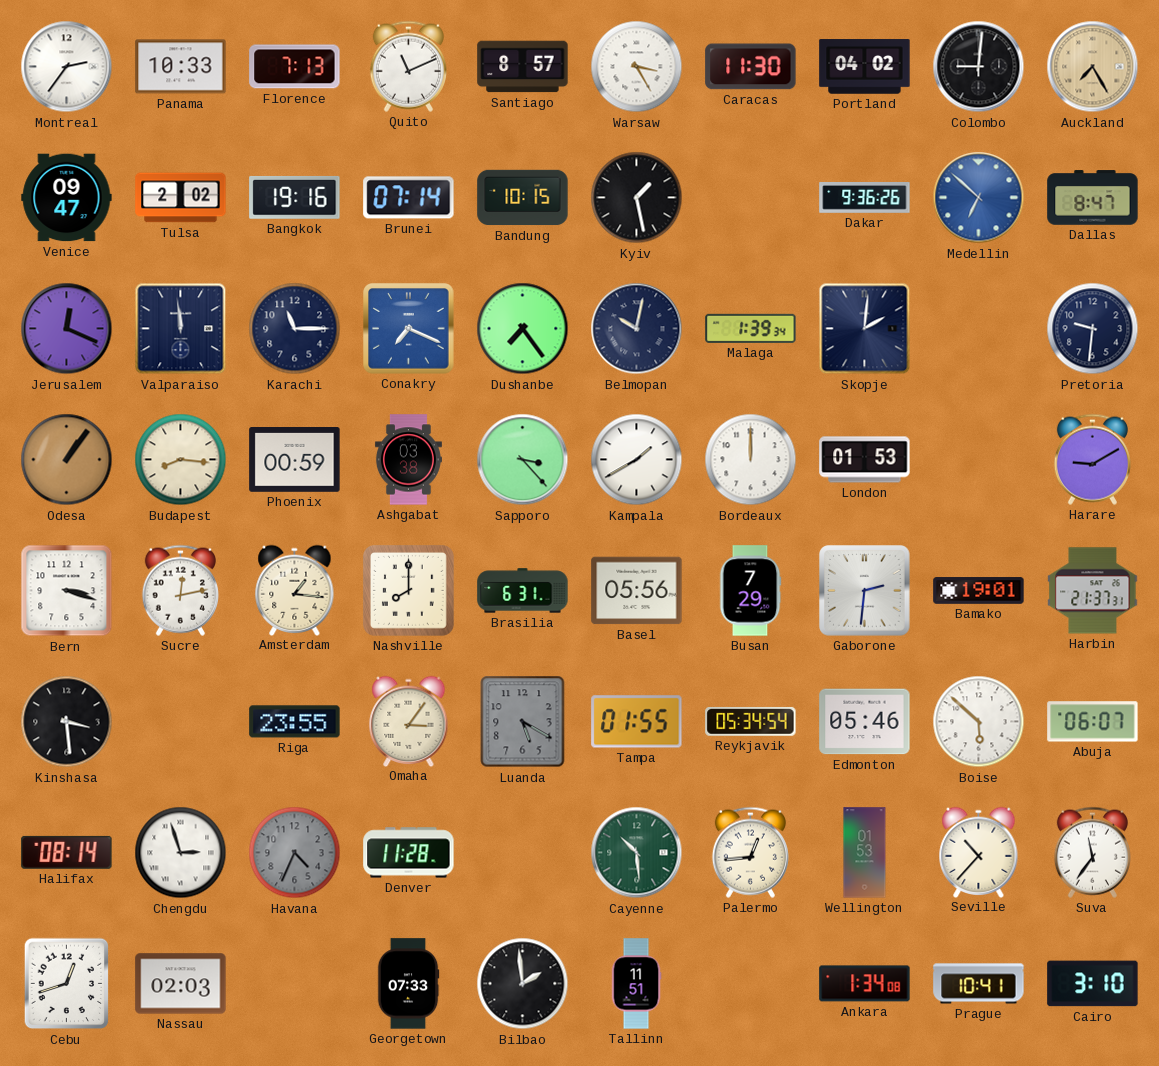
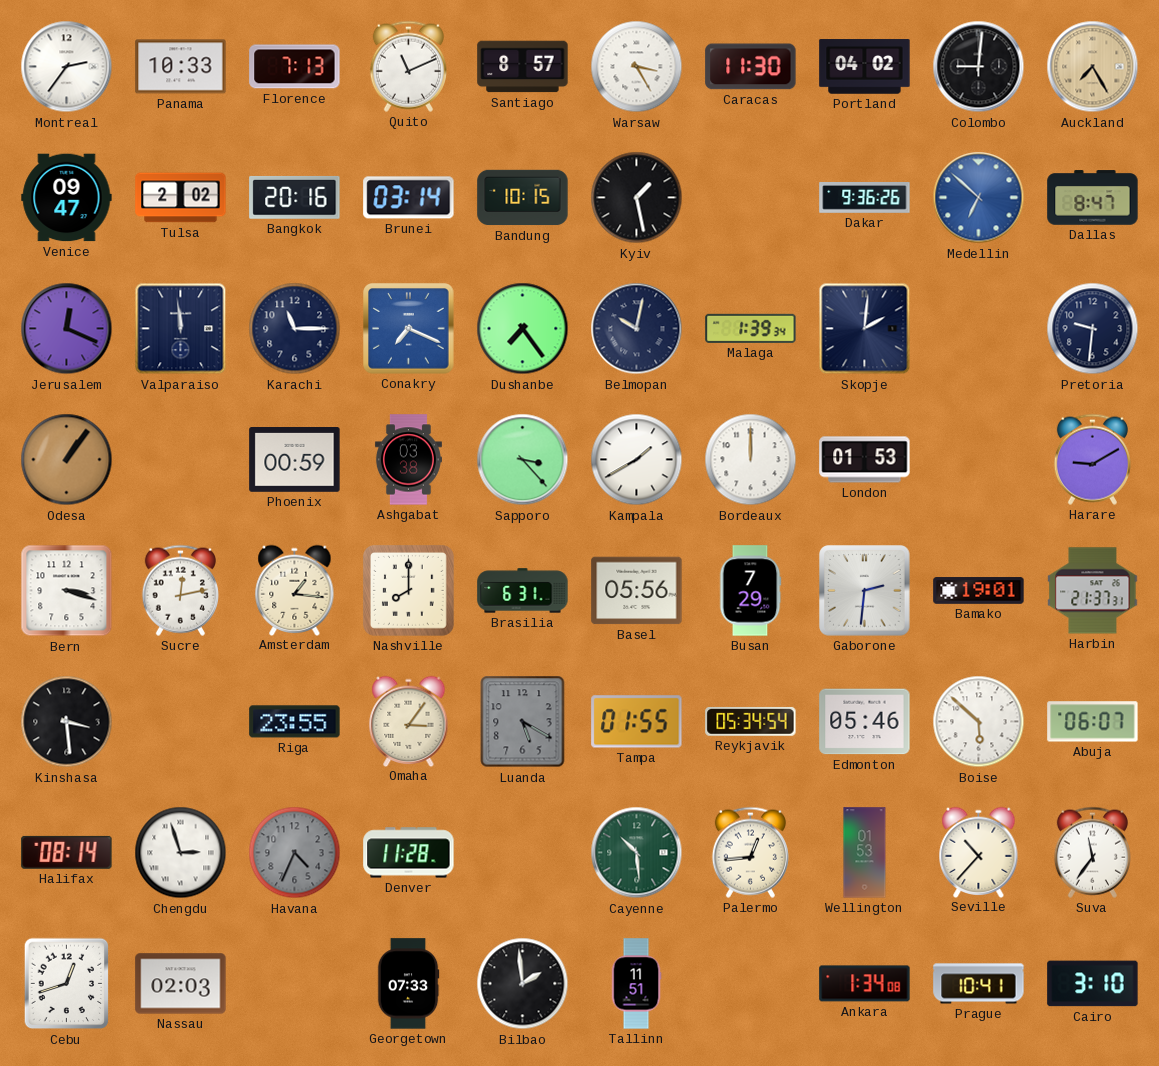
Bangkok: 19:16 -> 20:16 (295, 197)
Brunei: 07:14 -> 03:14 (409, 198)
Budapest: 8:16 -> none (181, 460)
